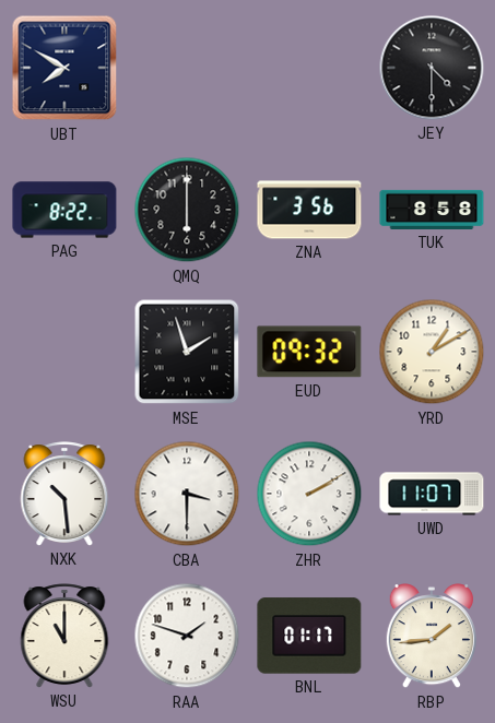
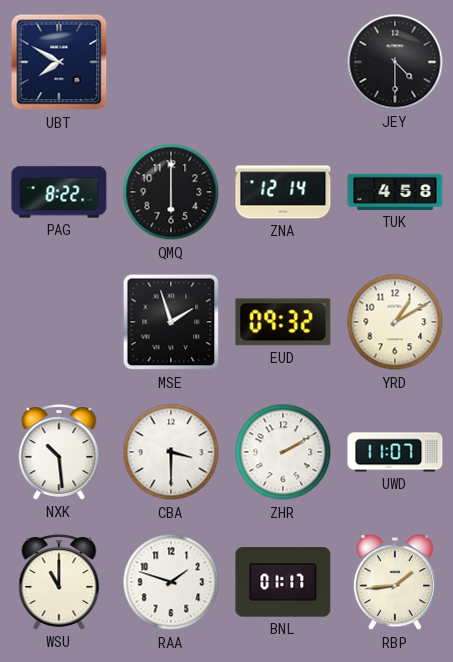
ZNA: 3:56 -> 12:14 (283, 192)
TUK: 8:58 -> 4:58 (395, 192)
